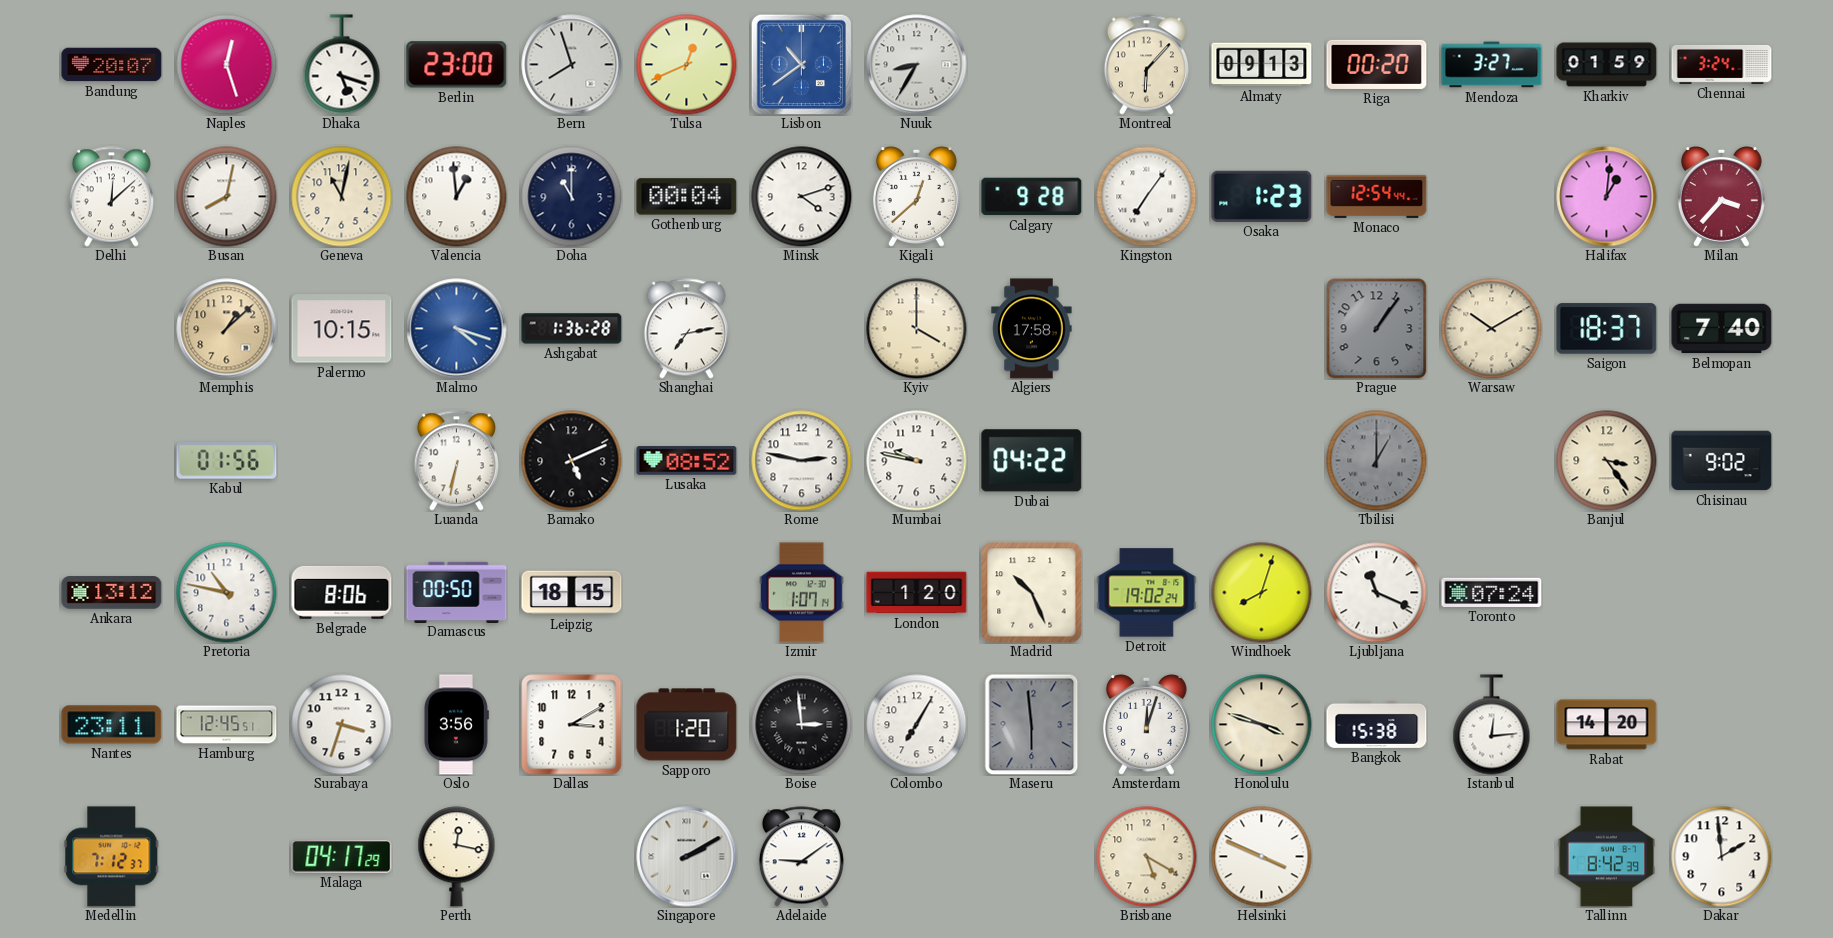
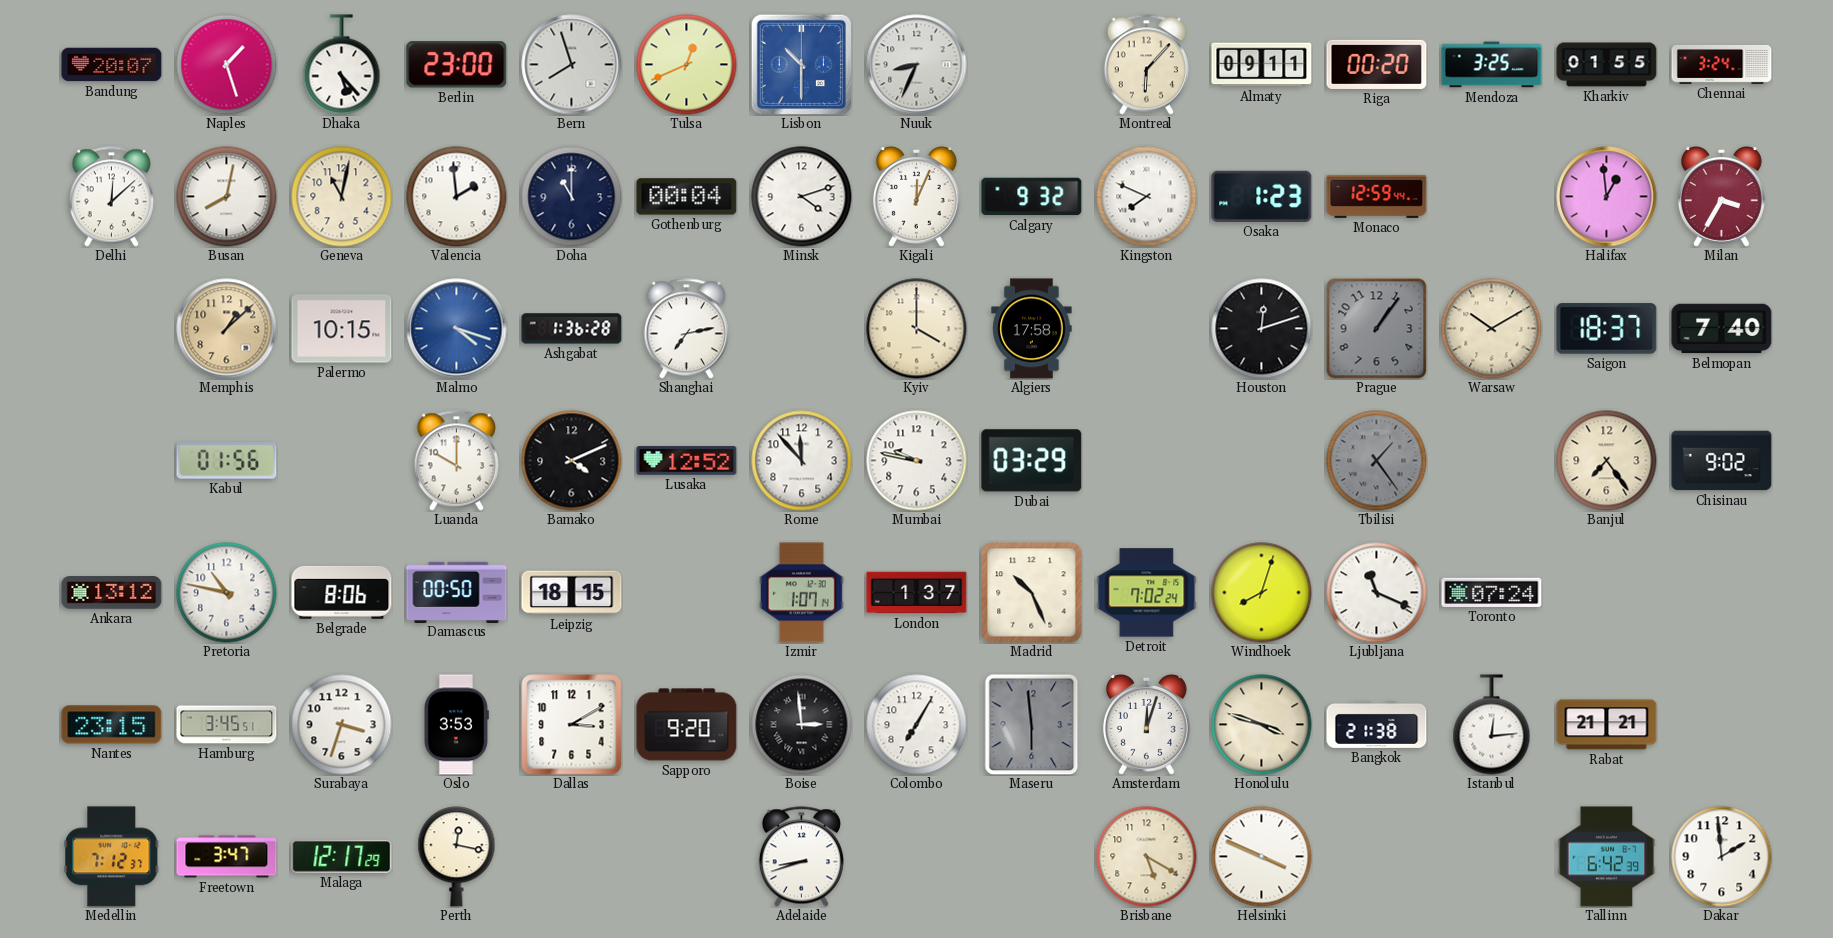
Naples: 12:27 -> 1:27 (227, 65)
Dhaka: 5:18 -> 5:23 (342, 65)
Lisbon: 10:39 -> 10:30 (801, 64)
Nuuk: 8:35 -> 8:34 (917, 65)
Almaty: 09:13 -> 09:11 (1262, 65)
Mendoza: 3:27 -> 3:25 (1492, 65)
Kharkiv: 01:59 -> 01:55 (1607, 65)
Valencia: 12:59 -> 1:59 (457, 197)
Kigali: 12:38 -> 12:04 (916, 197)
Calgary: 9:28 -> 9:32 (1032, 197)
Kingston: 7:06 -> 7:49 (1147, 197)
Monaco: 12:54 -> 12:59 (1377, 196)
Halifax: 1:01 -> 12:59 (1607, 197)
Milan: 3:37 -> 3:35 (1721, 197)
Houston: none -> 12:12 (1262, 329)
Luanda: 6:32 -> 10:00 (456, 461)
Bamako: 5:11 -> 4:11 (572, 461)
Lusaka: 08:52 -> 12:52 (687, 461)
Rome: 2:47 -> 11:53 (802, 461)
Dubai: 04:22 -> 03:29 (1032, 461)
Tbilisi: 1:00 -> 1:24 (1377, 461)
Banjul: 3:24 -> 7:24 (1607, 461)
London: 1:20 -> 1:37 (917, 593)
Detroit: 19:02 -> 7:02 (1147, 593)
Nantes: 23:11 -> 23:15 (112, 725)
Hamburg: 12:45 -> 3:45 (227, 725)
Oslo: 3:56 -> 3:53 (456, 725)
Sapporo: 1:20 -> 9:20 (687, 725)
Bangkok: 15:38 -> 21:38 (1377, 724)
Rabat: 14:20 -> 21:21 (1607, 725)
Freetown: none -> 3:47 (227, 857)
Malaga: 04:17 -> 12:17 (342, 856)
Singapore: 2:10 -> none (687, 857)
Adelaide: 9:09 -> 8:42 (801, 857)
Tallinn: 8:42 -> 6:42 (1607, 857)
